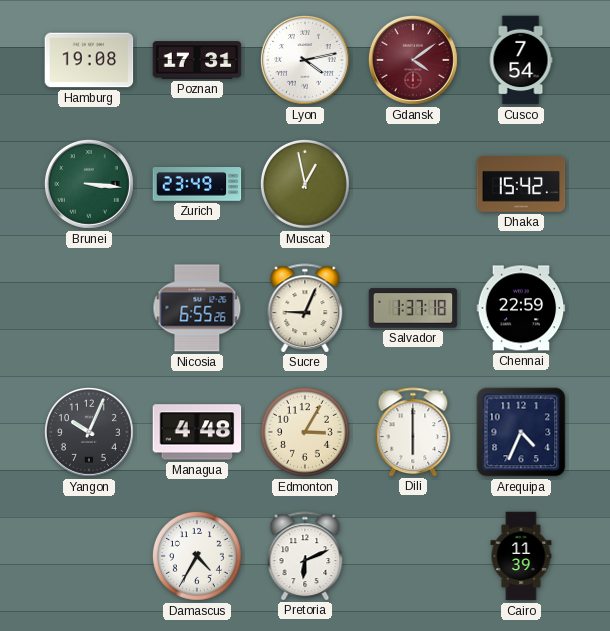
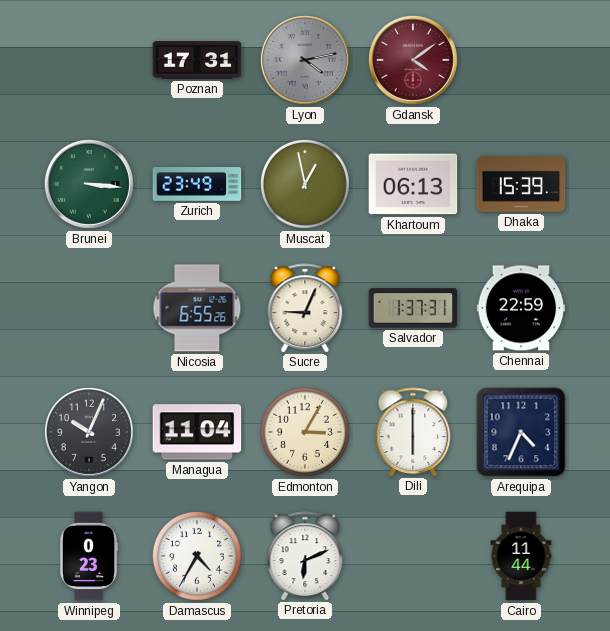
Hamburg: 19:08 -> none (89, 60)
Lyon dial: white -> grey (305, 60)
Cusco: 7:54 -> none (521, 60)
Khartoum: none -> 06:13 (413, 184)
Dhaka: 15:42 -> 15:39 (521, 185)
Salvador: 1:37:18 -> 1:37:31 (413, 308)
Managua: 4:48 -> 11:04 (197, 432)
Winnipeg: none -> 0:23 (89, 556)
Cairo: 11:39 -> 11:44 (521, 556)
